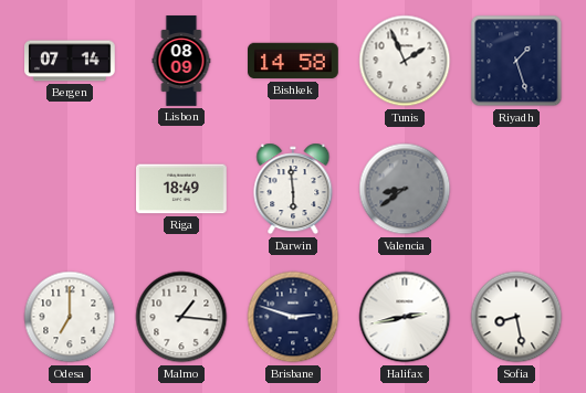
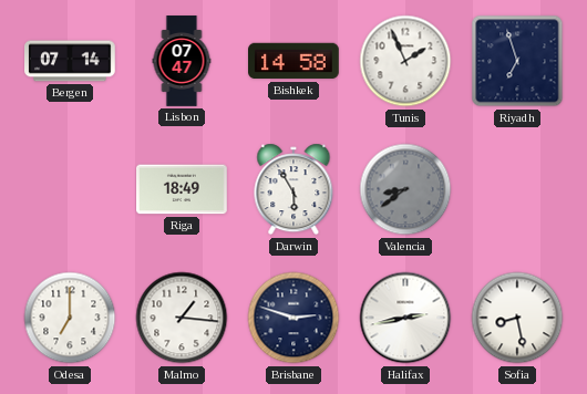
Lisbon: 08:09 -> 07:47 (182, 61)
Riyadh: 1:27 -> 6:57 (517, 61)
Darwin: 5:59 -> 5:55 (293, 189)
